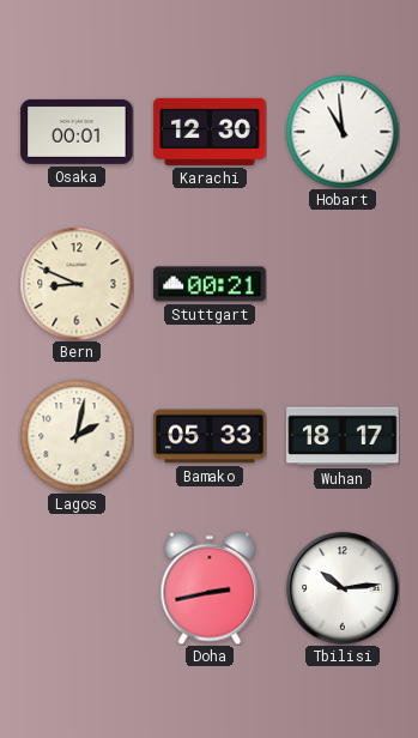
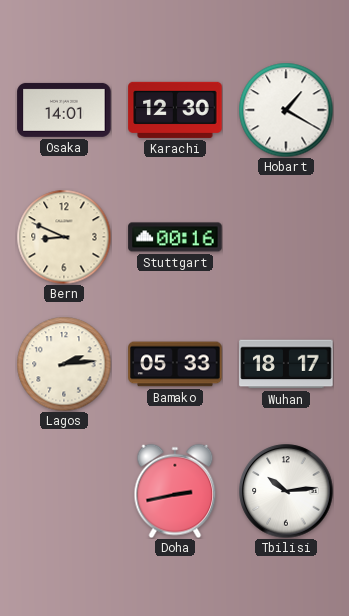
Osaka: 00:01 -> 14:01 (64, 110)
Hobart: 10:59 -> 1:20 (286, 110)
Stuttgart: 00:21 -> 00:16 (175, 237)
Lagos: 2:02 -> 2:14 (64, 364)
